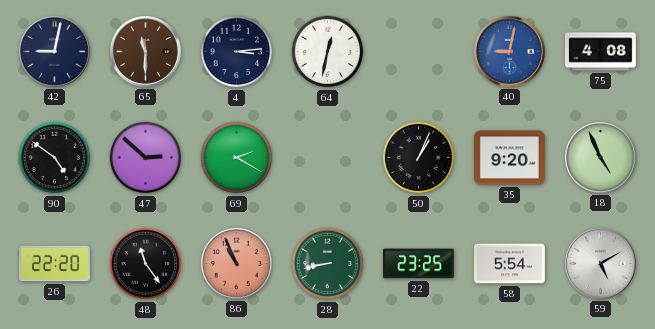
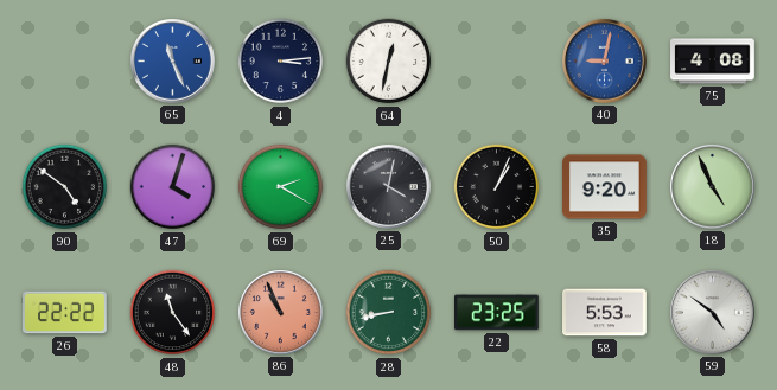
42: 9:02 -> none (55, 52)
65: 11:30 -> 11:26 (173, 62)
65 dial: brown -> blue (173, 62)
47: 2:52 -> 4:03 (173, 187)
25: none -> 4:02 (389, 187)
26: 22:20 -> 22:22 (65, 313)
58: 5:54 -> 5:53 (605, 313)
59: 5:10 -> 4:51 (713, 313)
